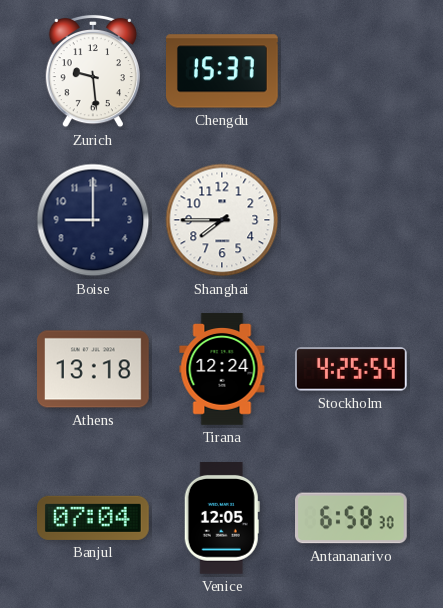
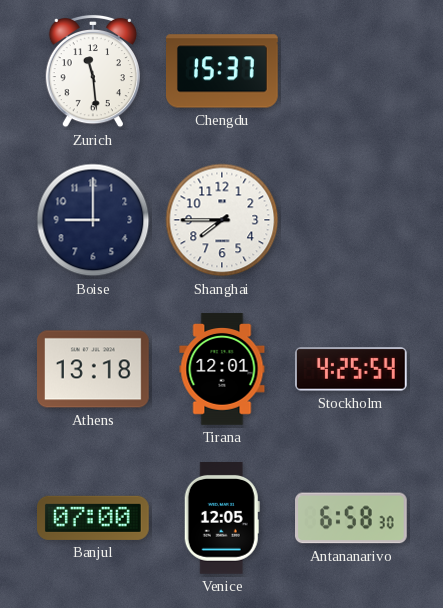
Zurich: 9:29 -> 11:29 (93, 71)
Tirana: 12:24 -> 12:01 (222, 369)
Banjul: 07:04 -> 07:00 (94, 518)
